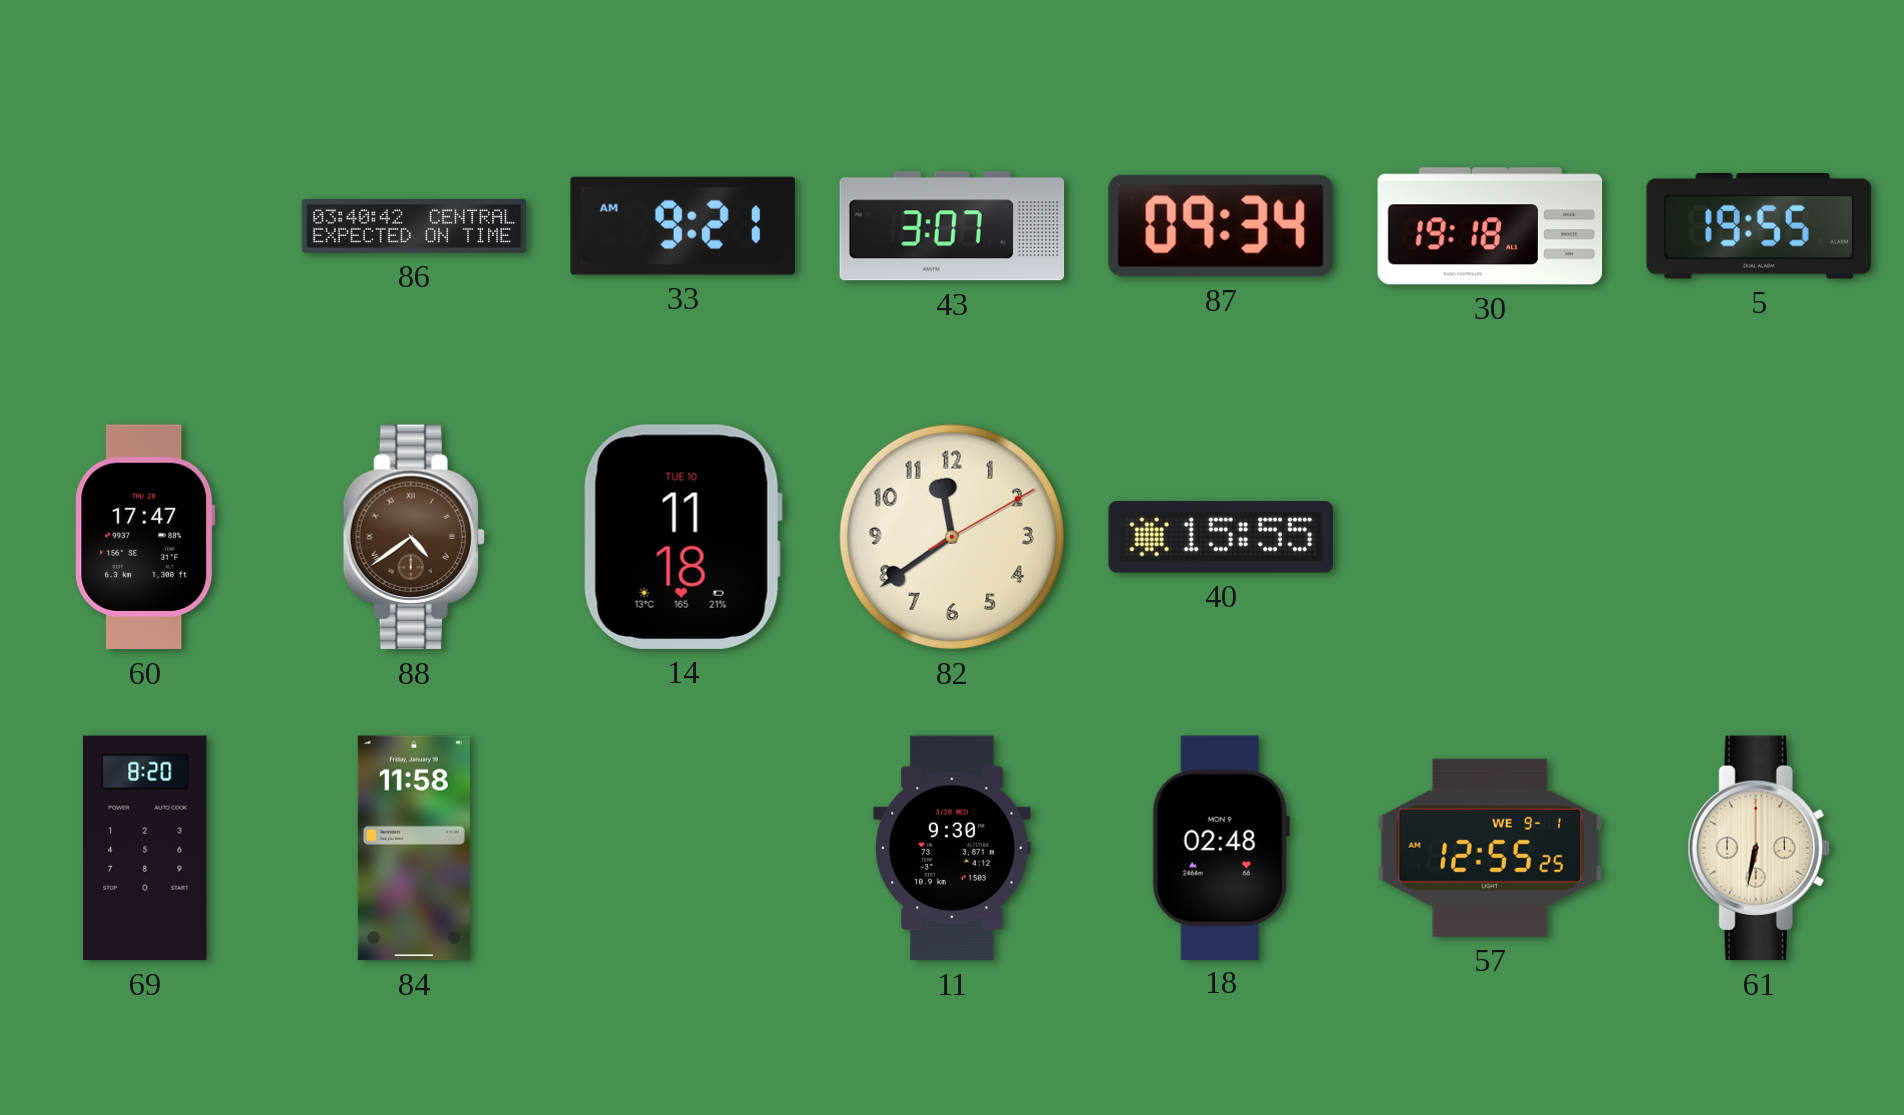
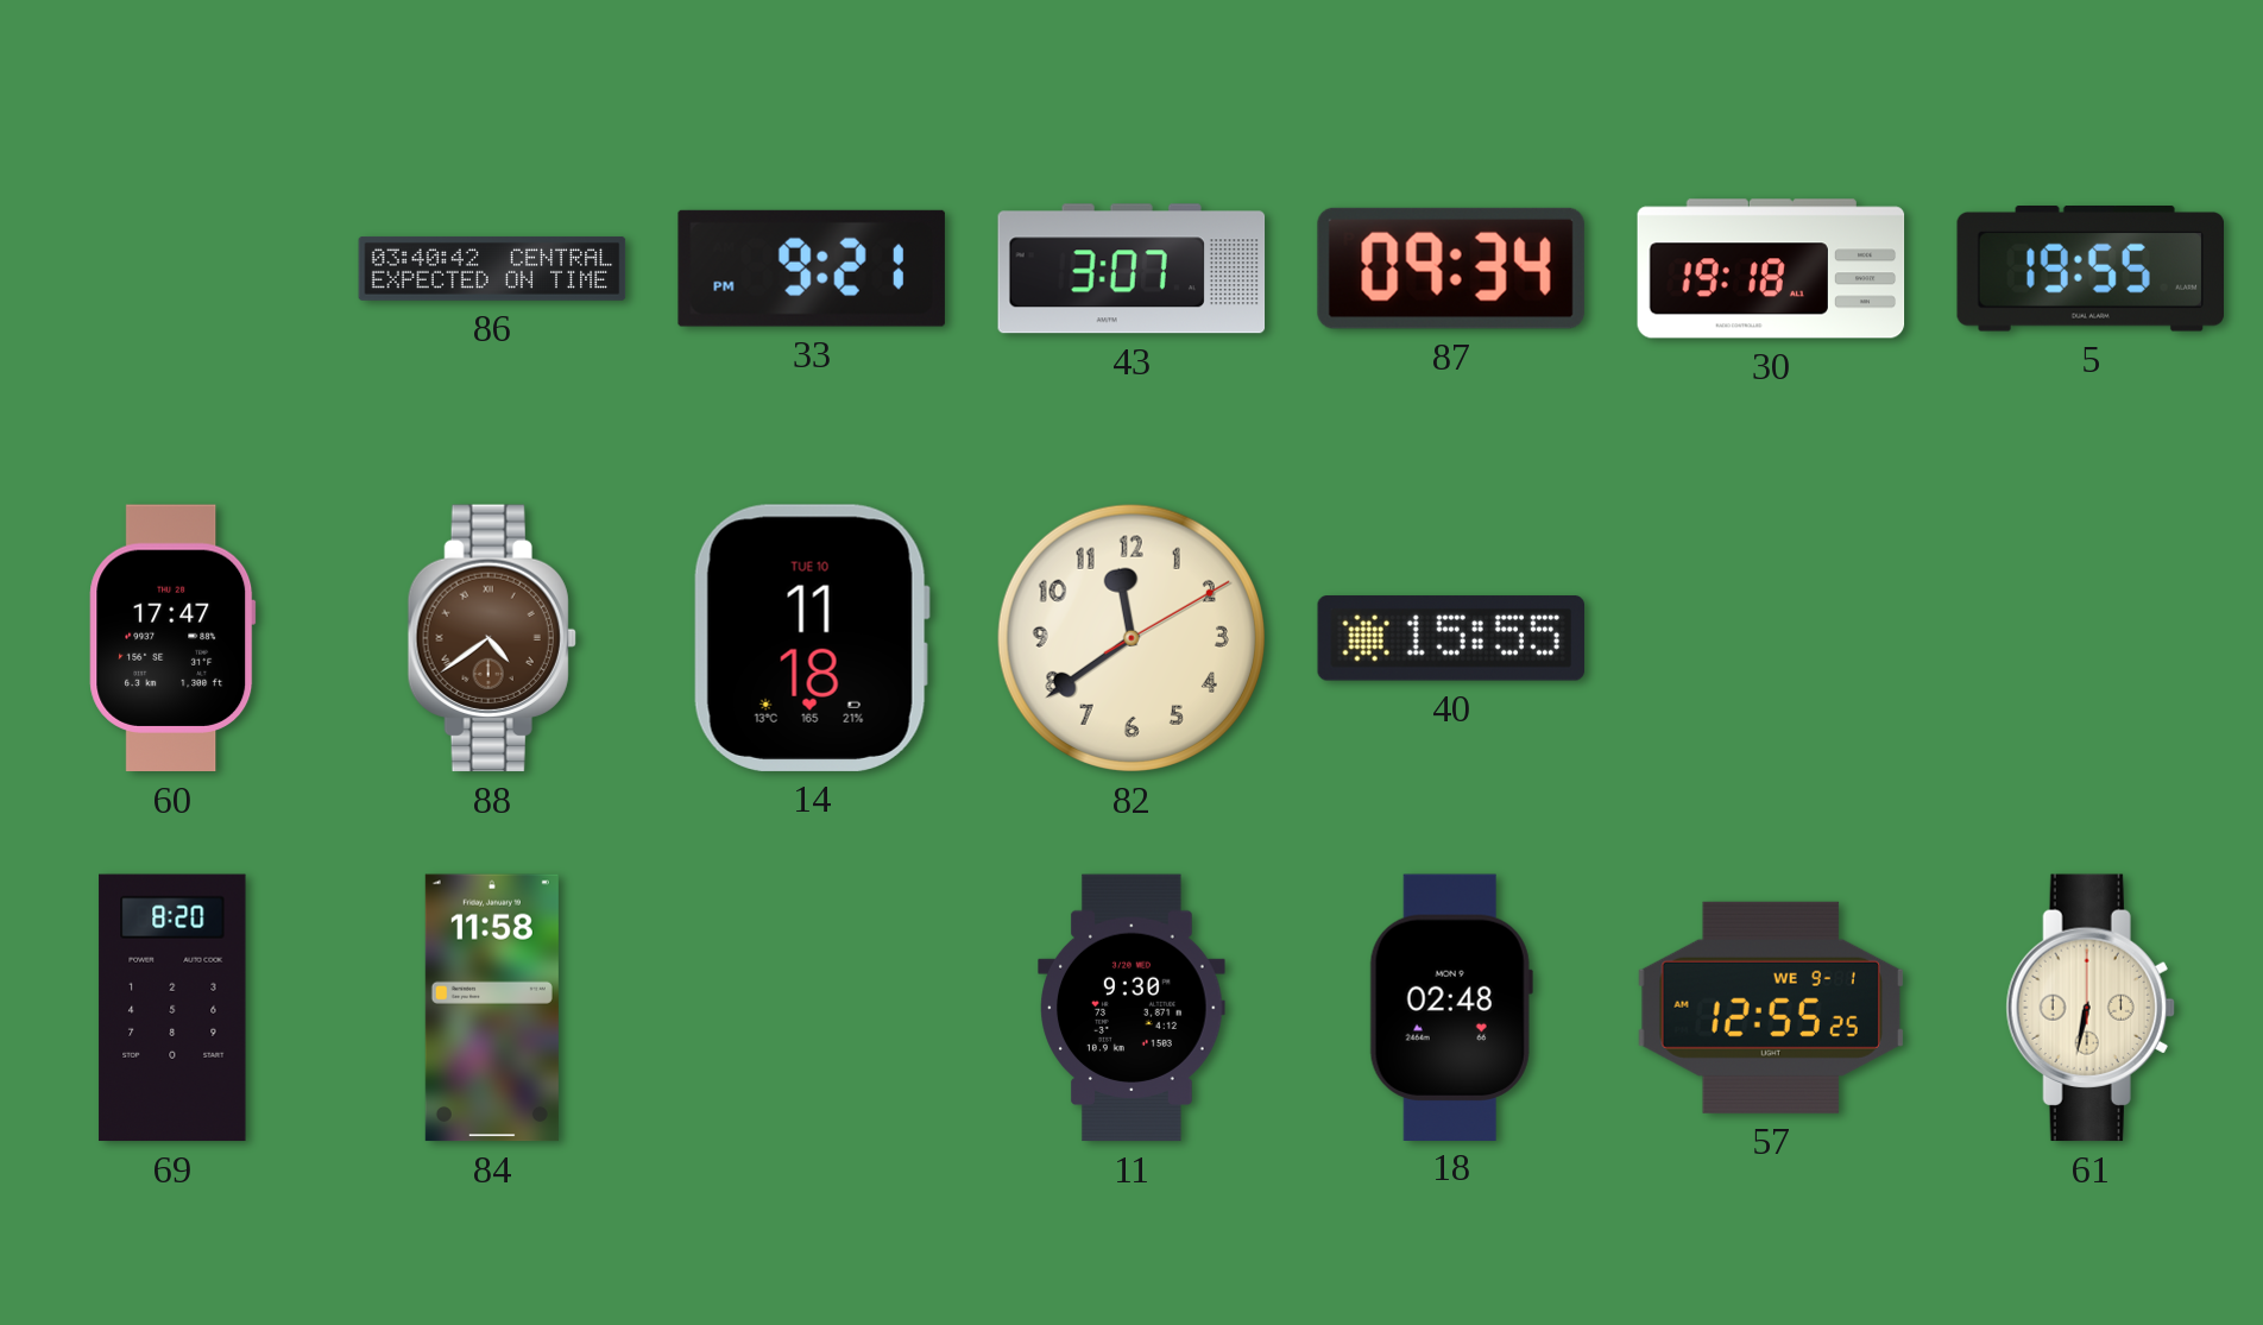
33: 9:21 AM -> 9:21 PM (812, 269)
